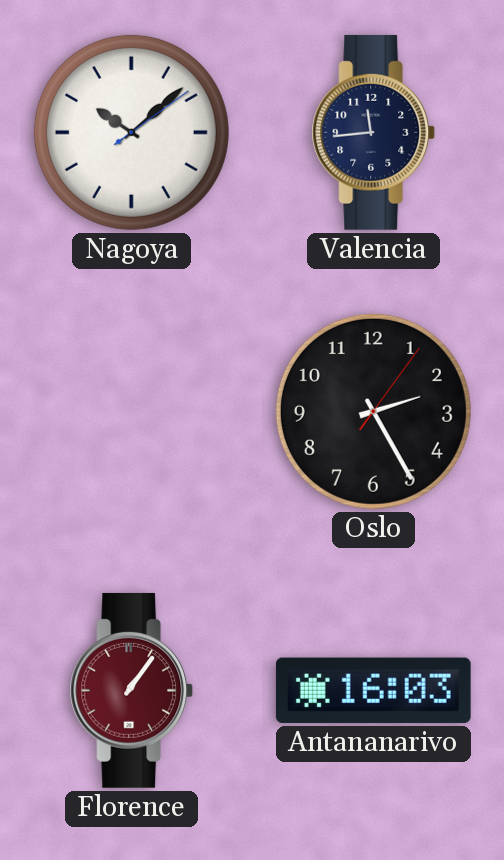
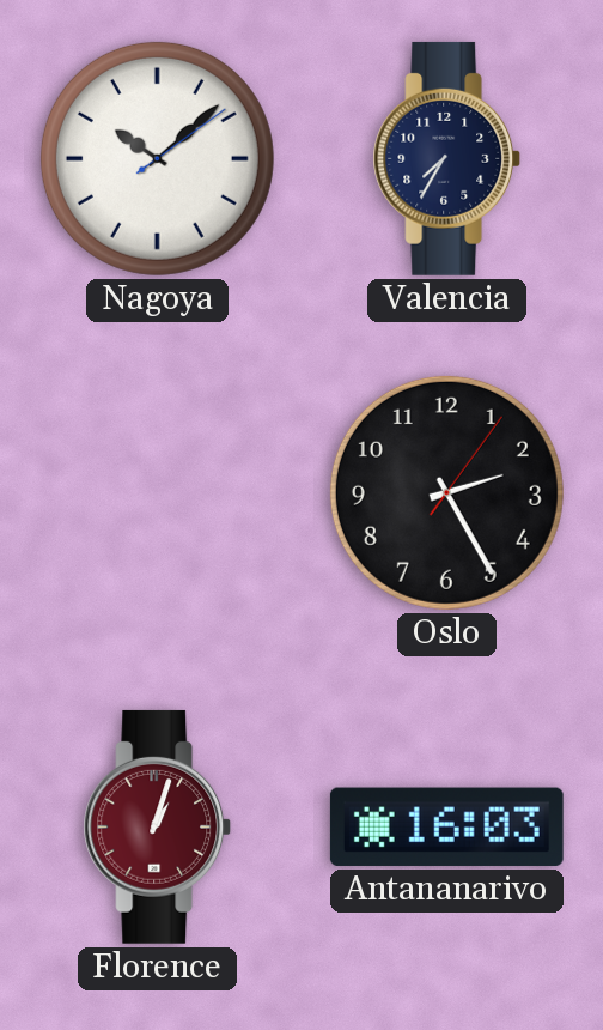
Valencia: 11:44 -> 7:35 (447, 158)
Florence: 1:06 -> 1:03 (158, 826)
